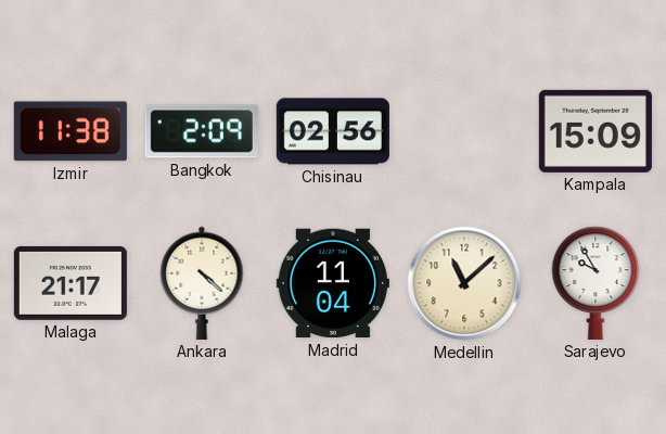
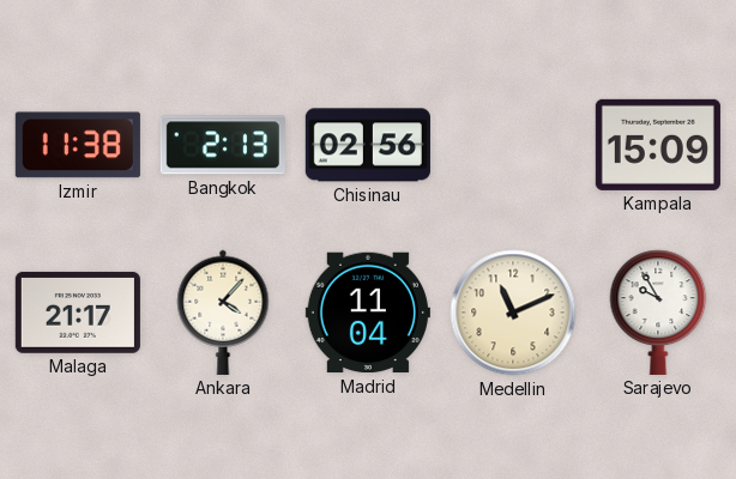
Bangkok: 2:09 -> 2:13 (223, 145)
Ankara: 4:22 -> 4:07 (223, 313)
Medellin: 11:08 -> 11:11 (513, 313)
